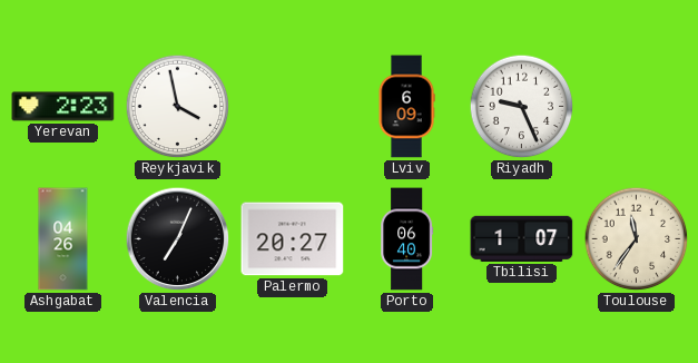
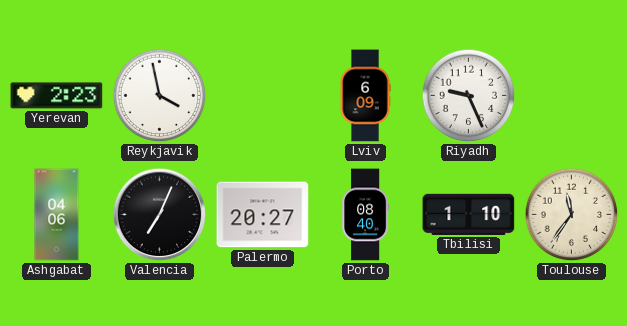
Ashgabat: 04:26 -> 04:06 (57, 215)
Porto: 06:40 -> 08:40 (366, 215)
Tbilisi: 1:07 -> 1:10 (469, 214)
